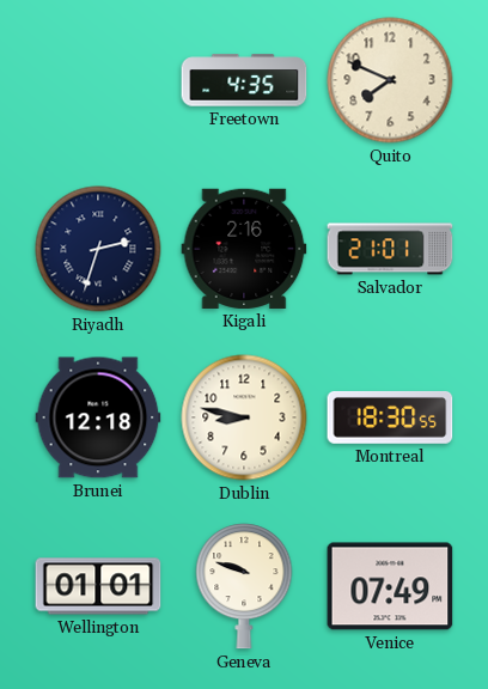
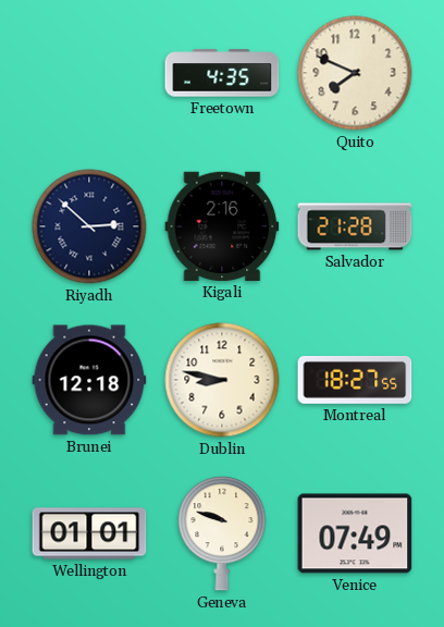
Riyadh: 2:33 -> 2:52 (89, 226)
Salvador: 21:01 -> 21:28 (355, 226)
Montreal: 18:30 -> 18:27 (355, 380)
